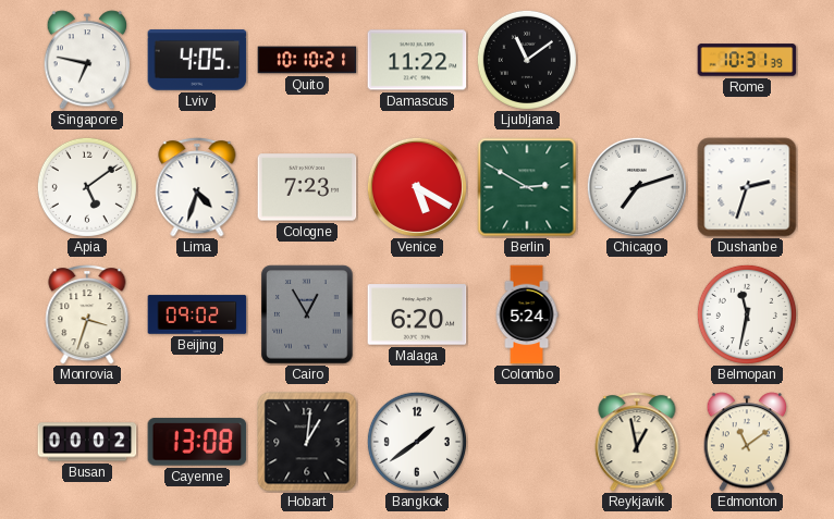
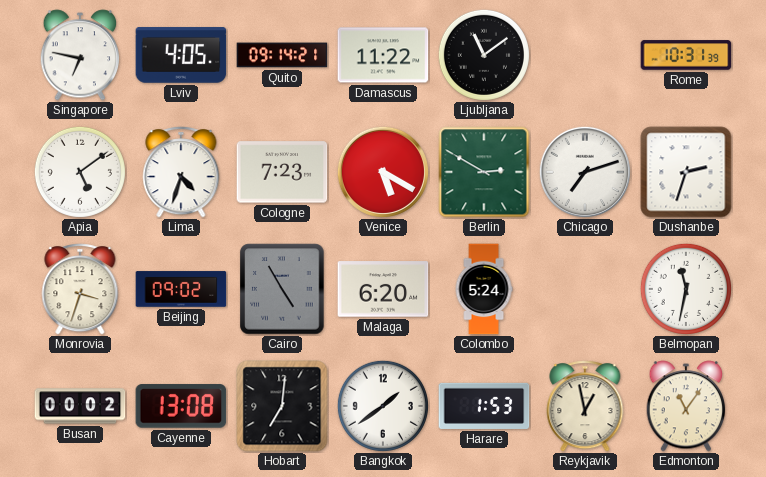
Quito: 10:10 -> 09:14 (282, 55)
Cairo: 12:55 -> 4:55 (282, 289)
Hobart: 1:01 -> 7:01 (282, 406)
Harare: none -> 1:53 (484, 406)
Edmonton: 11:09 -> 11:06 (686, 406)
